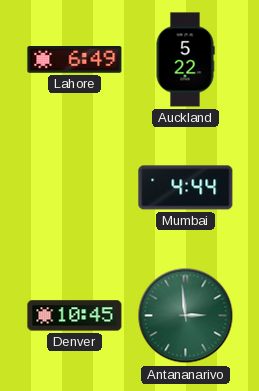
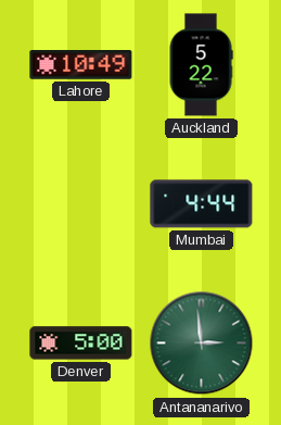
Lahore: 6:49 -> 10:49 (81, 65)
Denver: 10:45 -> 5:00 (81, 343)
